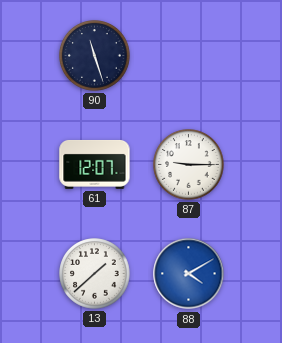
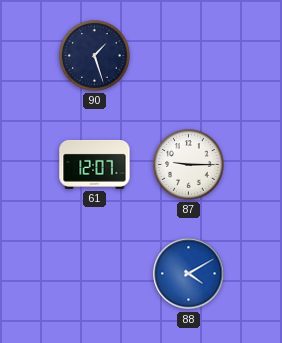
90: 11:27 -> 1:27 (95, 56)
13: 1:38 -> none (95, 274)
